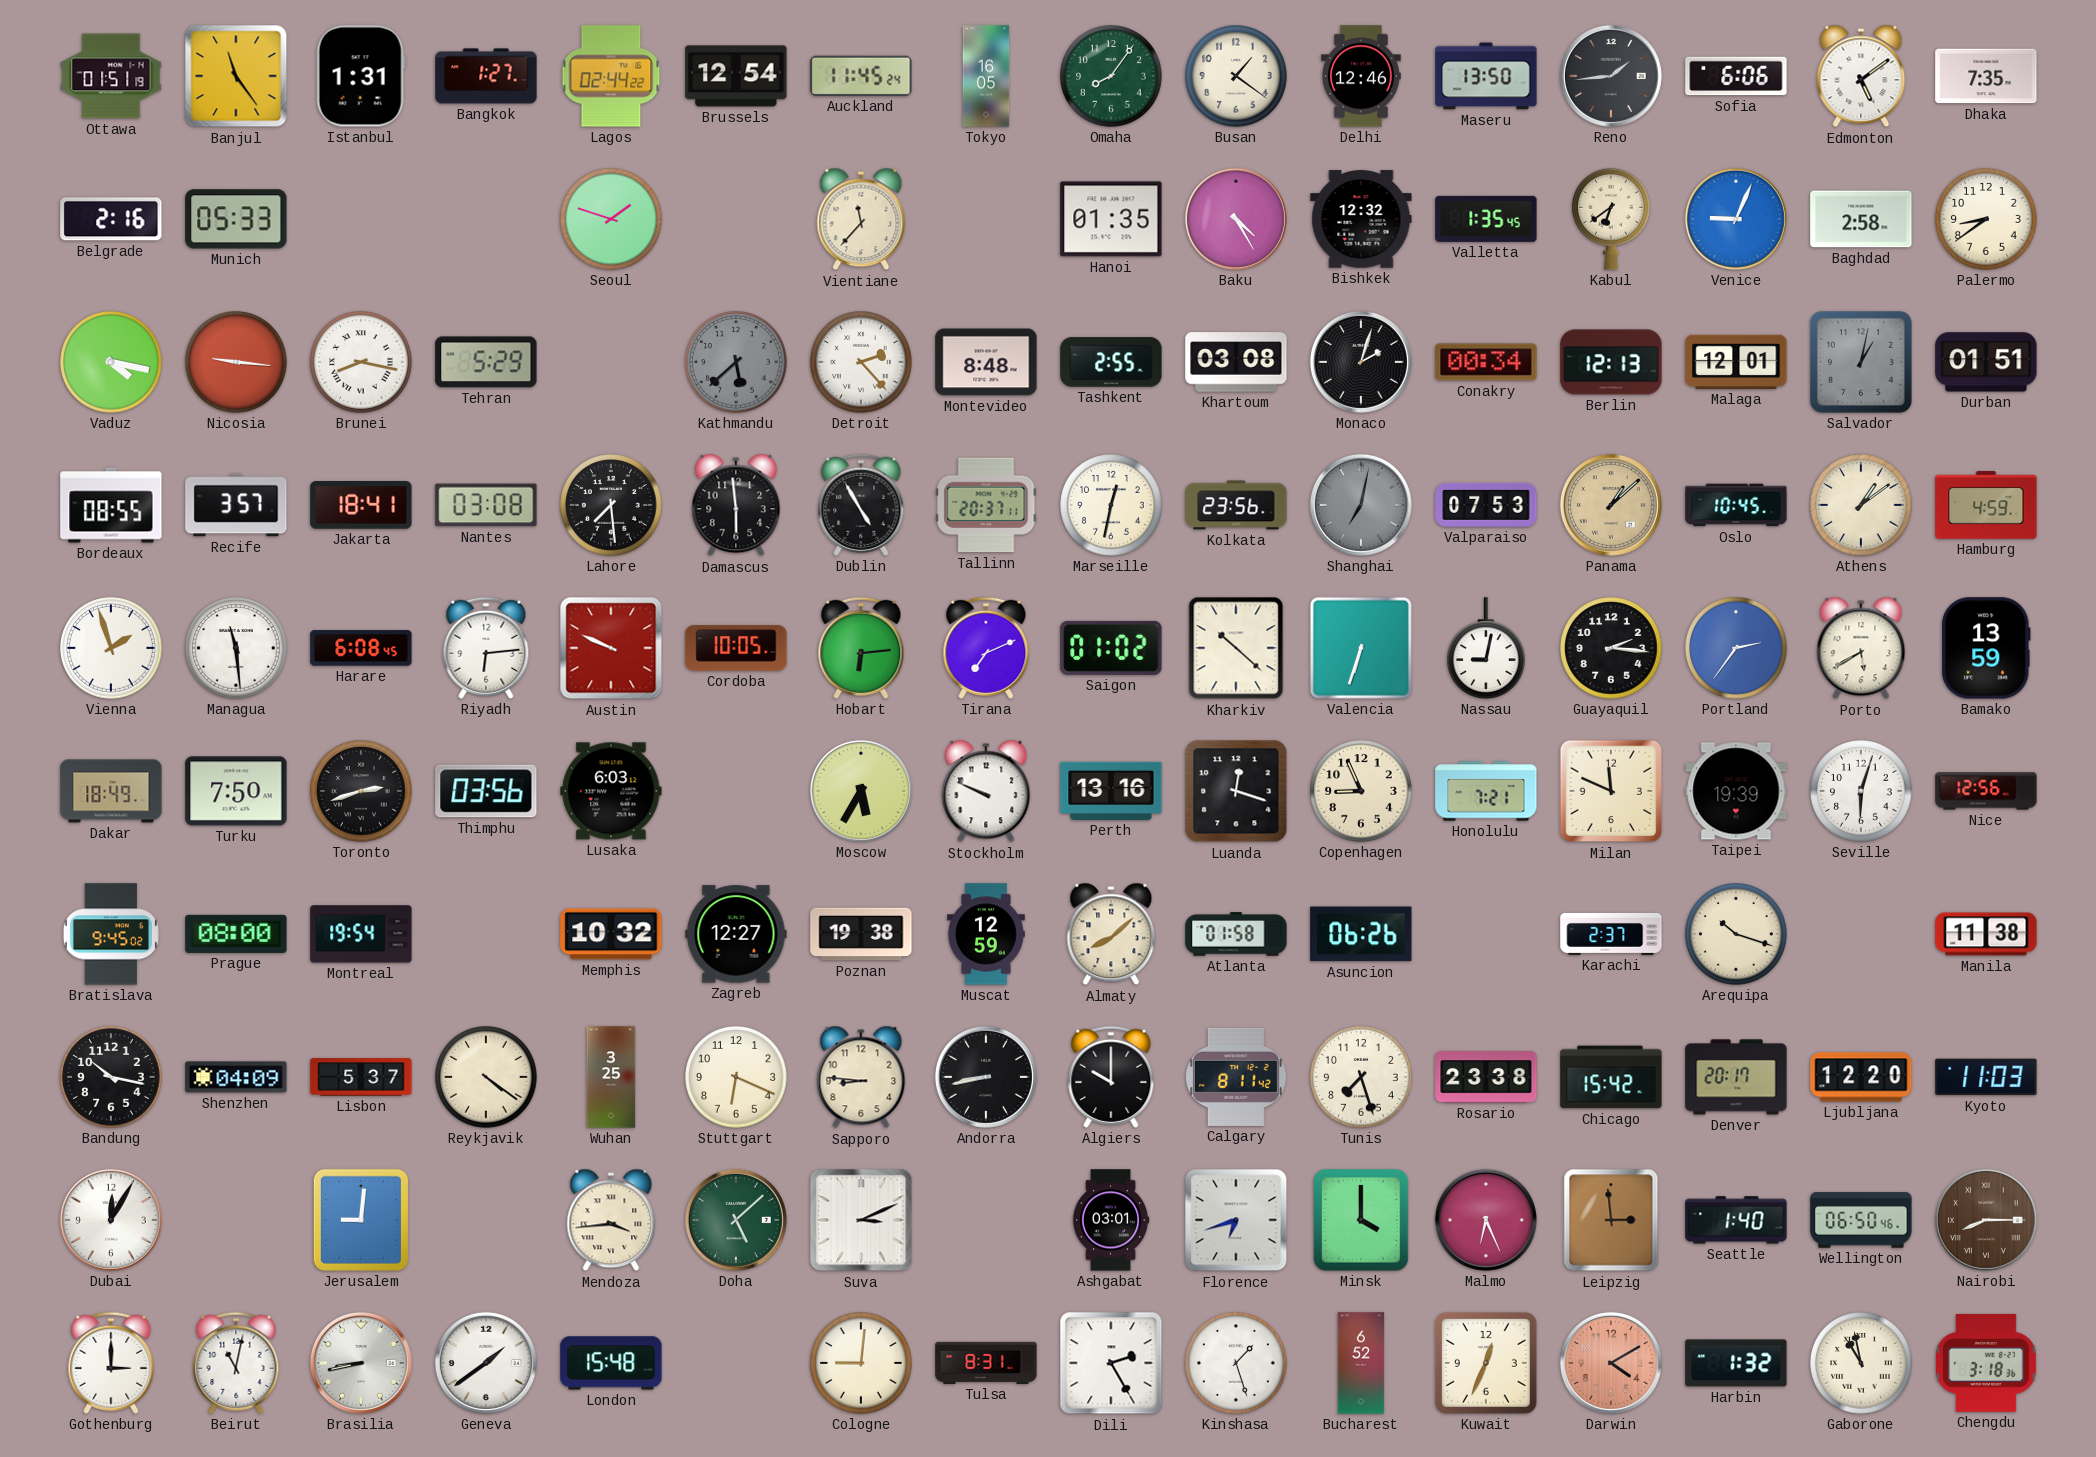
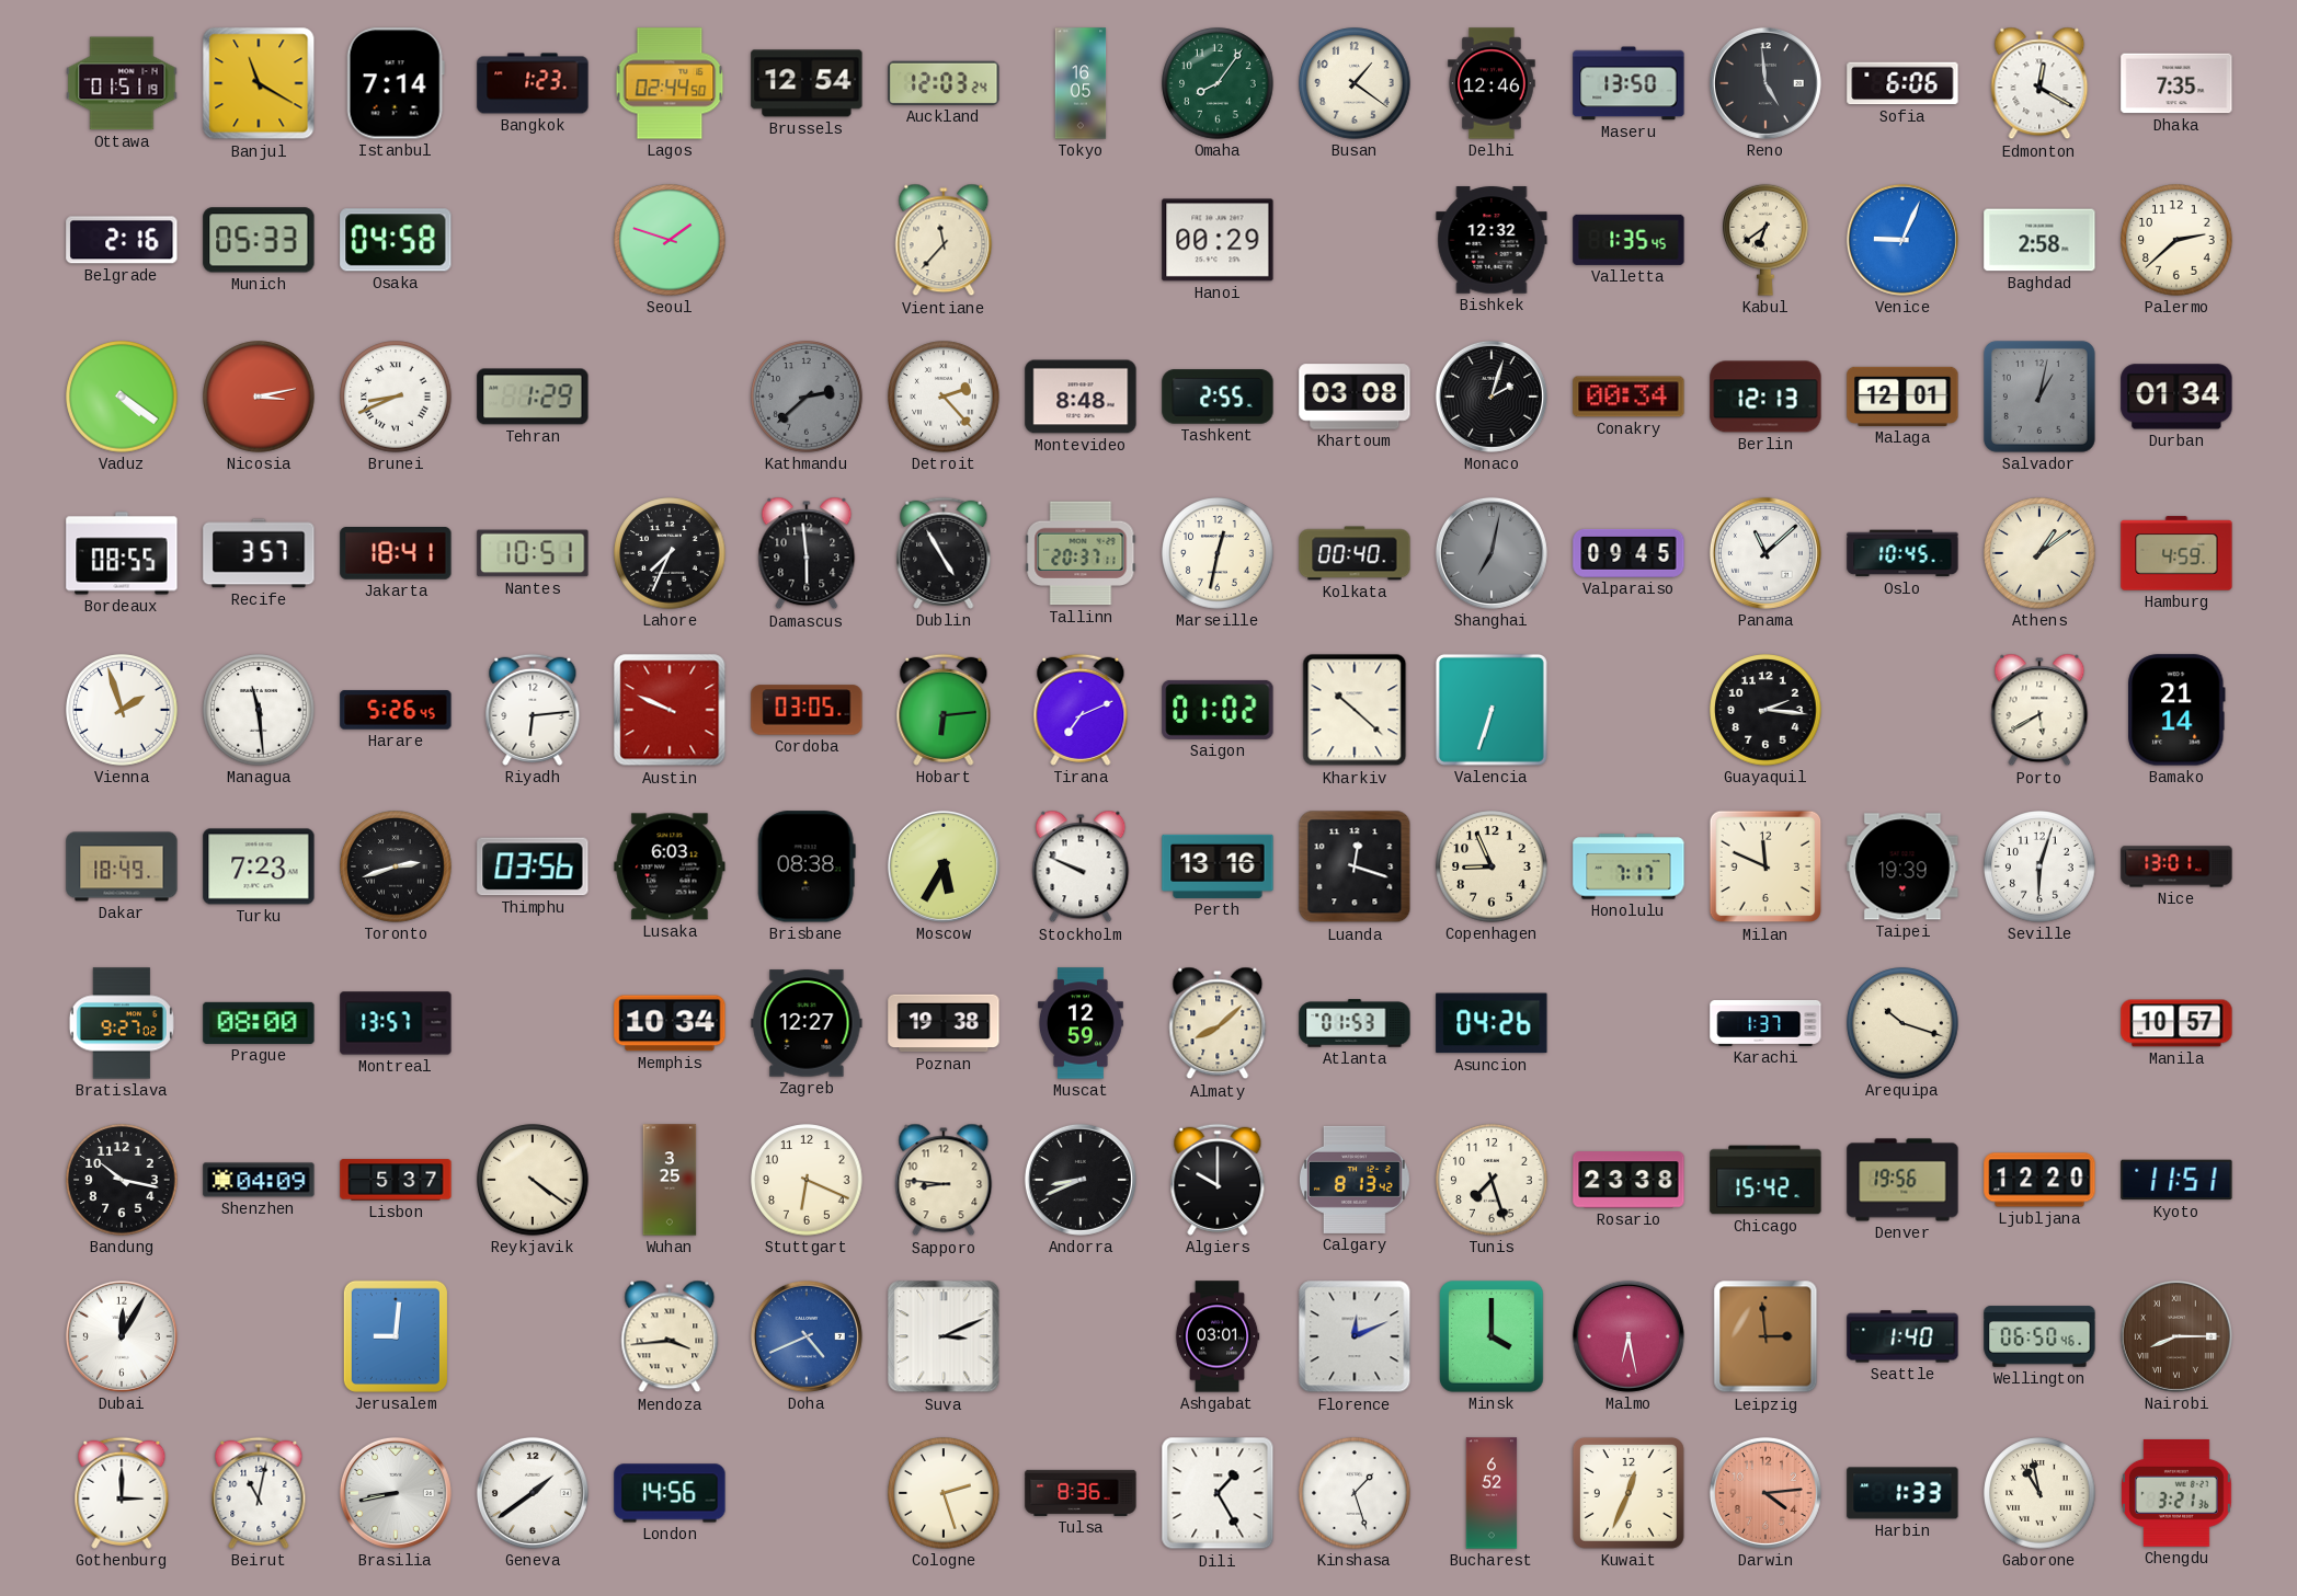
Banjul: 11:24 -> 11:20 (259, 83)
Istanbul: 1:31 -> 7:14 (396, 83)
Bangkok: 1:27 -> 1:23 (533, 83)
Lagos: 02:44:22 -> 02:44:50 (670, 83)
Auckland: 11:45 -> 12:03 (944, 83)
Reno: 1:44 -> 4:59 (1765, 83)
Edmonton: 5:09 -> 12:20 (2039, 83)
Osaka: none -> 04:58 (396, 240)
Hanoi: 01:35 -> 00:29 (1218, 240)
Baku: 4:25 -> none (1236, 219)
Palermo: 8:39 -> 2:38 (2176, 240)
Vaduz: 4:17 -> 4:21 (122, 397)
Nicosia: 9:16 -> 3:13 (259, 397)
Brunei: 8:17 -> 8:41 (396, 397)
Tehran: 5:29 -> 1:29 (533, 397)
Kathmandu: 5:38 -> 2:38 (807, 397)
Durban: 01:51 -> 01:34 (2176, 397)
Nantes: 03:08 -> 10:51 (533, 553)
Lahore: 7:29 -> 7:34 (670, 553)
Kolkata: 23:56 -> 00:40 (1355, 553)
Valparaiso: 07:53 -> 09:45 (1629, 553)
Panama: 1:08 -> 11:08 (1765, 553)
Panama dial: champagne -> white (1765, 553)
Harare: 6:08 -> 5:26 (396, 710)
Cordoba: 10:05 -> 03:05 (807, 710)
Nassau: 9:02 -> none (1487, 648)
Portland: 2:36 -> none (1736, 648)
Bamako: 13:59 -> 21:14 (2176, 710)
Turku: 7:50 -> 7:23 (259, 866)
Brisbane: none -> 08:38 (807, 866)
Honolulu: 7:21 -> 7:17 (1629, 866)
Nice: 12:56 -> 13:01 (2176, 866)
Bratislava: 9:45 -> 9:27 (122, 1023)
Montreal: 19:54 -> 13:57 (396, 1023)
Memphis: 10:32 -> 10:34 (670, 1023)
Atlanta: 01:58 -> 01:53 (1355, 1023)
Asuncion: 06:26 -> 04:26 (1492, 1023)
Karachi: 2:37 -> 1:37 (1765, 1023)
Manila: 11:38 -> 10:57 (2176, 1023)
Andorra: 8:43 -> 8:41 (1081, 1180)
Calgary: 8:11 -> 8:13 (1355, 1180)
Denver: 20:17 -> 19:56 (1902, 1180)
Kyoto: 11:03 -> 11:51 (2176, 1180)
Doha: 5:08 -> 4:41 (807, 1336)
Doha dial: green -> blue (807, 1336)
Florence: 6:42 -> 12:11 (1355, 1336)
Malmo: 6:26 -> 6:28 (1629, 1336)
London: 15:48 -> 14:56 (670, 1493)
Cologne: 9:01 -> 2:27 (944, 1493)
Tulsa: 8:31 -> 8:36 (1081, 1493)
Dili: 2:25 -> 1:25 (1218, 1493)
Darwin: 4:10 -> 4:14 (1765, 1493)
Harbin: 1:32 -> 1:33 (1902, 1493)
Chengdu: 3:18 -> 3:21 (2178, 1493)
